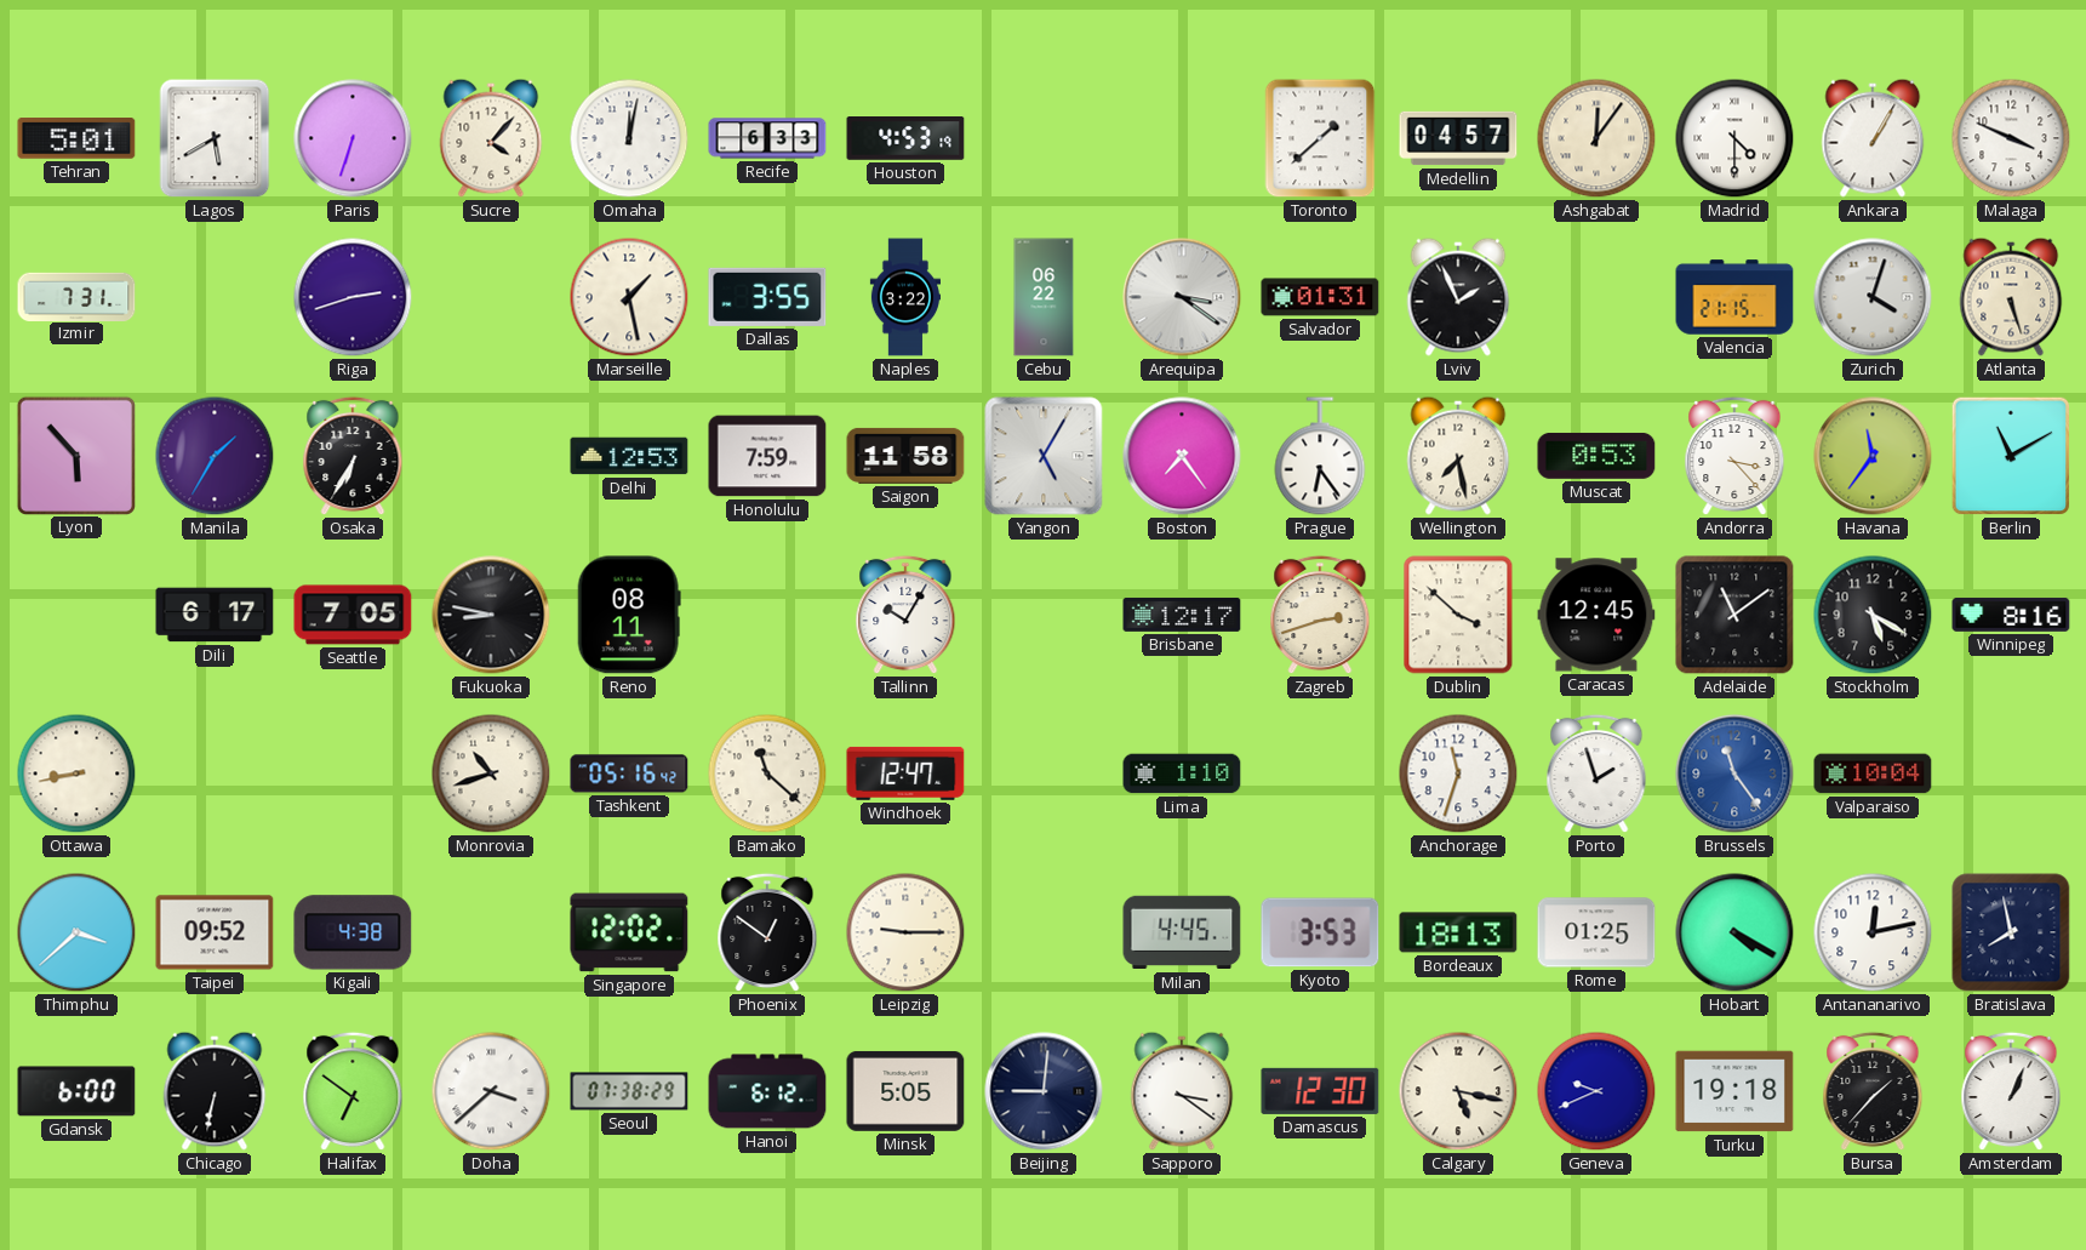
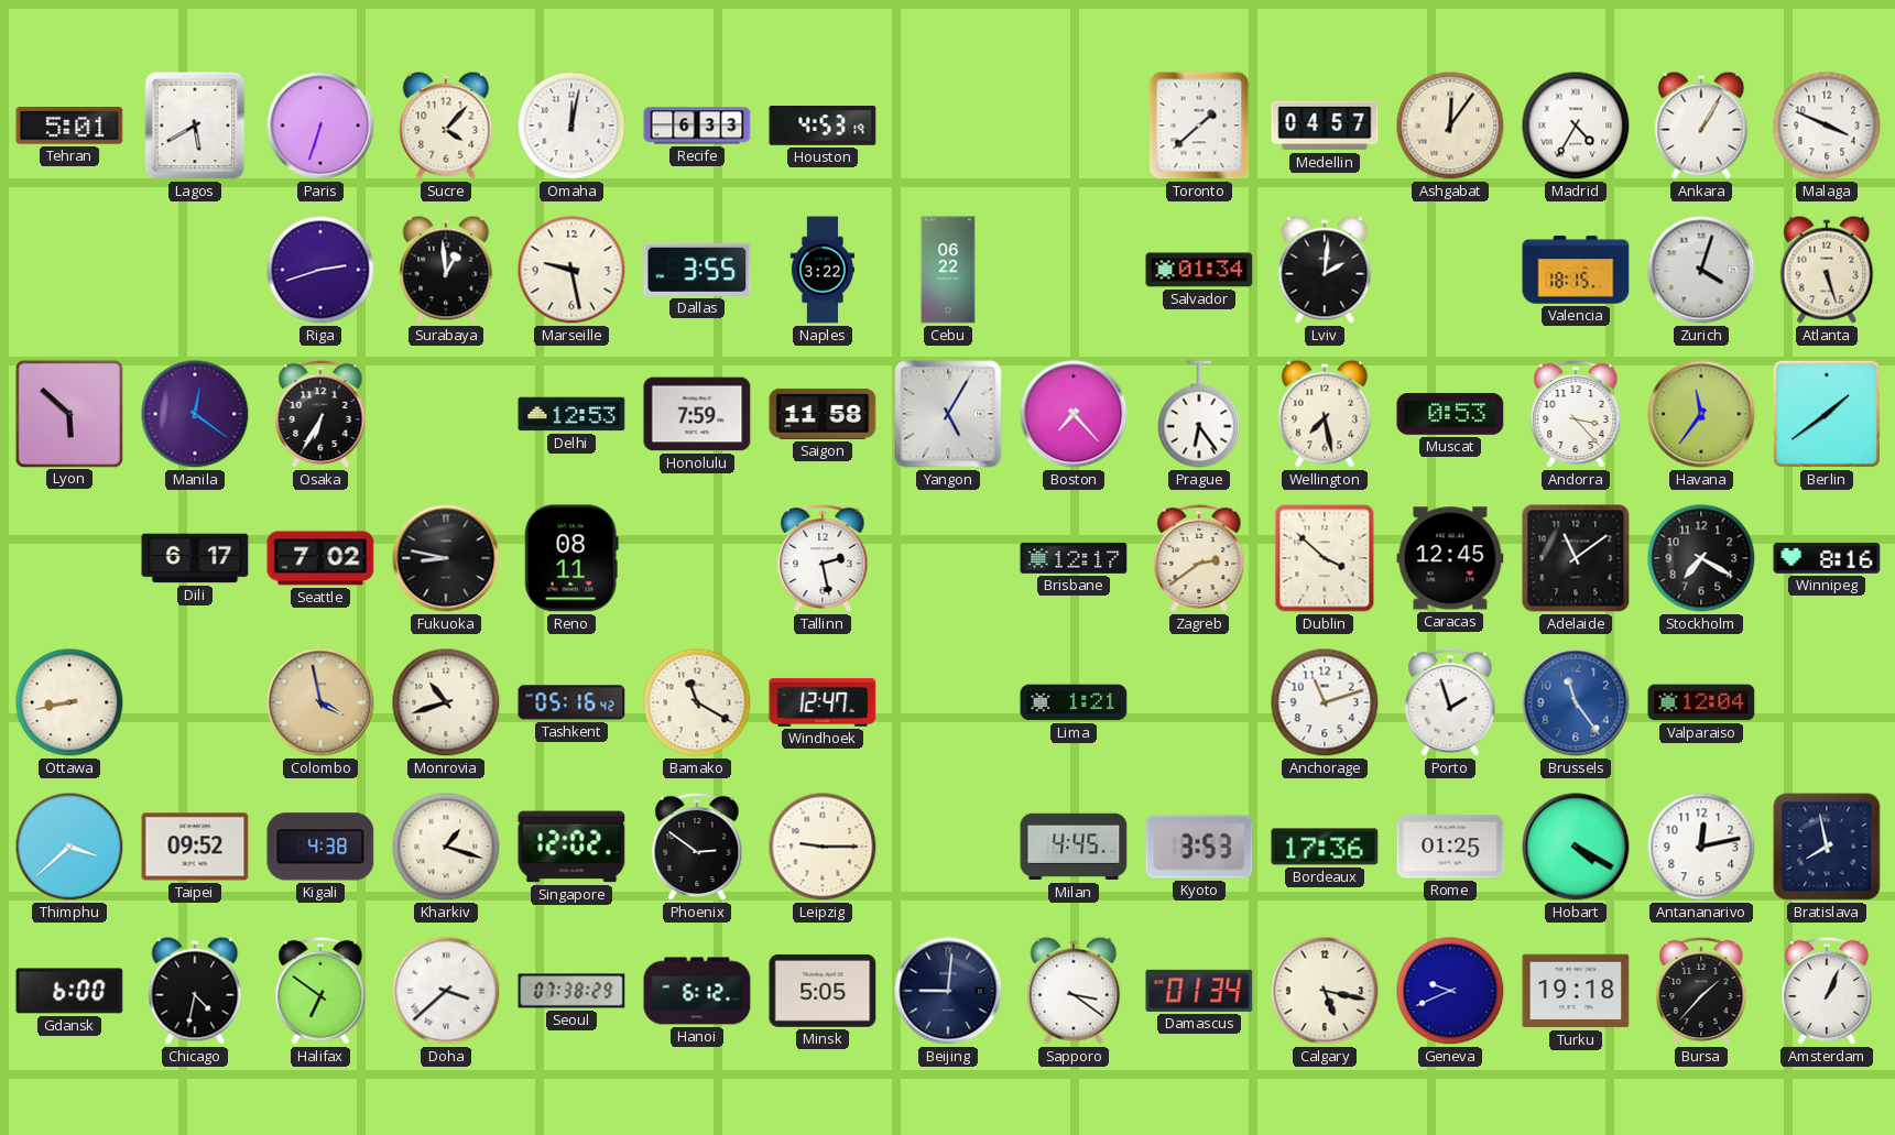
Madrid: 4:30 -> 4:35 (1576, 125)
Izmir: 7:31 -> none (76, 296)
Surabaya: none -> 12:59 (446, 270)
Marseille: 1:28 -> 9:28 (571, 270)
Arequipa: 3:21 -> none (1182, 297)
Salvador: 01:31 -> 01:34 (1199, 270)
Lviv: 1:56 -> 2:01 (1325, 270)
Valencia: 21:15 -> 18:15 (1576, 270)
Lyon: 5:53 -> 5:52 (68, 413)
Manila: 1:35 -> 12:21 (195, 414)
Boston: 7:24 -> 7:23 (1074, 414)
Berlin: 11:10 -> 1:39 (1827, 414)
Seattle: 7:05 -> 7:02 (320, 558)
Tallinn: 10:05 -> 2:28 (823, 558)
Zagreb: 2:42 -> 2:39 (1199, 558)
Stockholm: 5:20 -> 7:20 (1701, 558)
Colombo: none -> 3:58 (320, 702)
Bamako: 11:22 -> 11:20 (697, 702)
Lima: 1:10 -> 1:21 (1074, 702)
Anchorage: 11:33 -> 11:12 (1325, 702)
Valparaiso: 10:04 -> 12:04 (1701, 702)
Kharkiv: none -> 1:18 (446, 847)
Phoenix: 12:51 -> 2:51 (697, 847)
Bordeaux: 18:13 -> 17:36 (1325, 847)
Chicago: 6:32 -> 4:32 (195, 991)
Damascus: 12:30 -> 01:34 (1199, 991)
